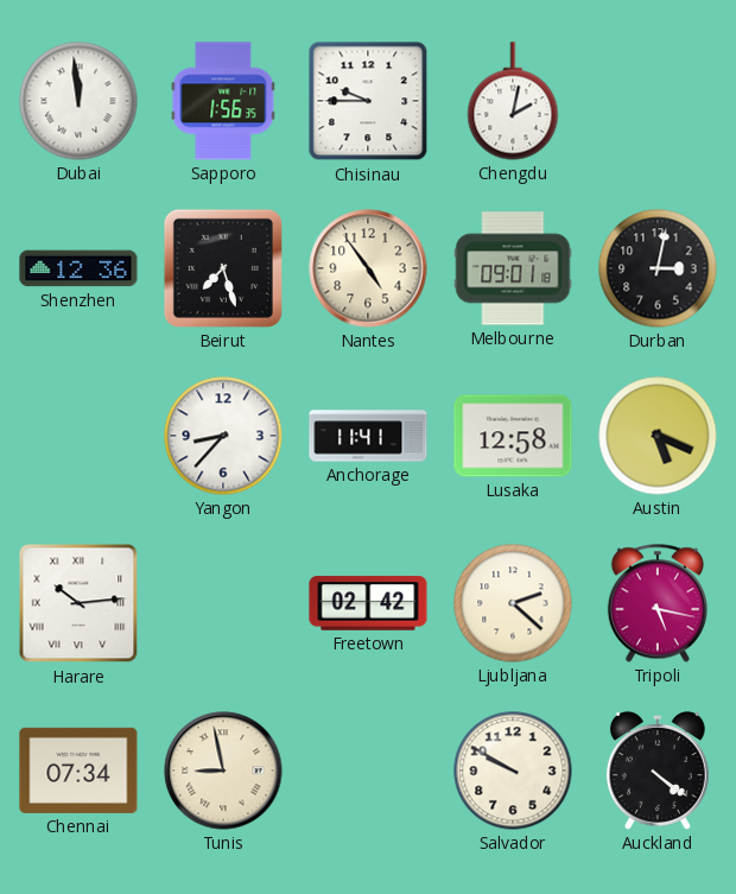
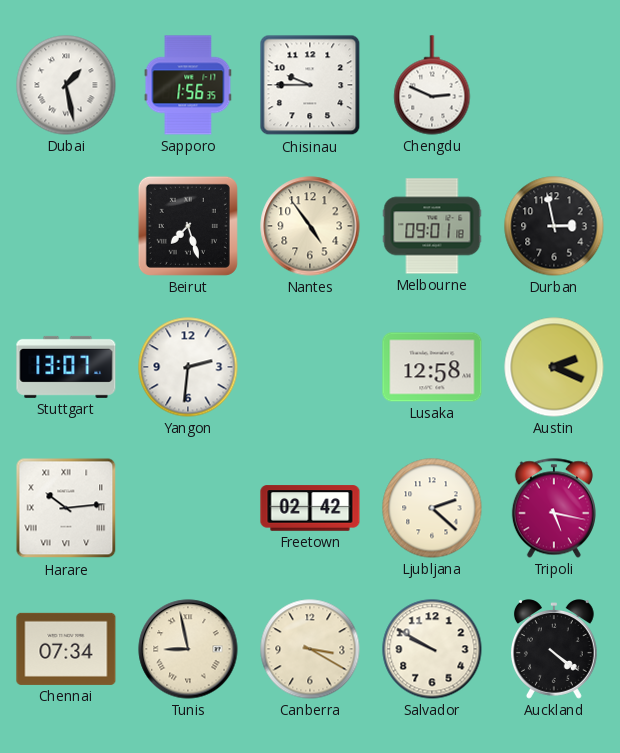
Dubai: 11:59 -> 1:28 (66, 85)
Chengdu: 2:02 -> 2:49 (432, 85)
Shenzhen: 12:36 -> none (78, 268)
Durban: 3:02 -> 2:58 (554, 226)
Stuttgart: none -> 13:07 (66, 367)
Yangon: 8:37 -> 2:31 (188, 367)
Anchorage: 11:41 -> none (368, 436)
Austin: 5:19 -> 2:19 (554, 367)
Canberra: none -> 3:20 (310, 649)
